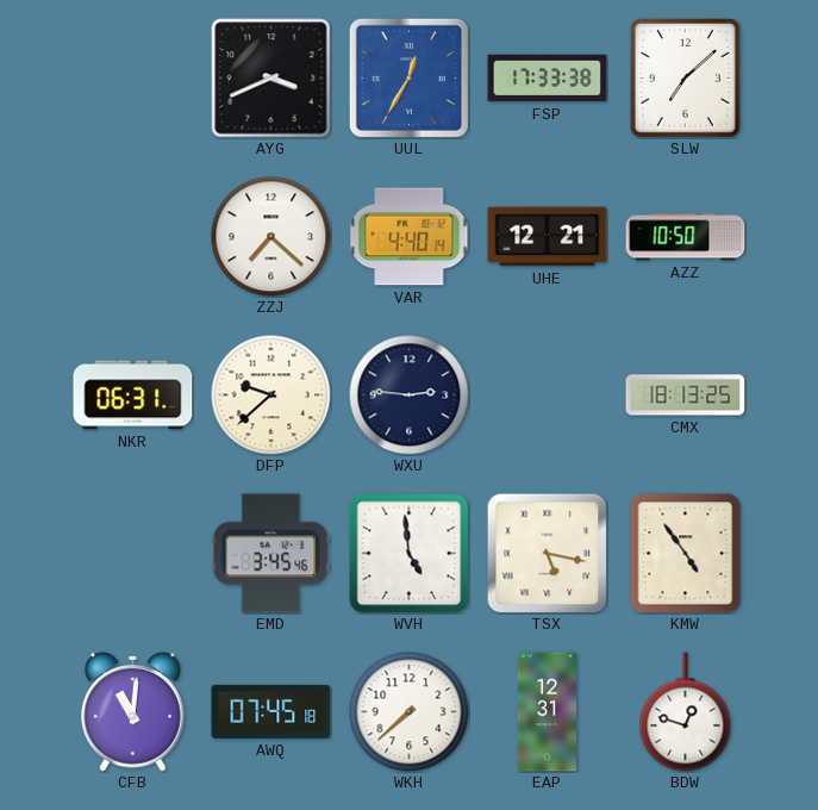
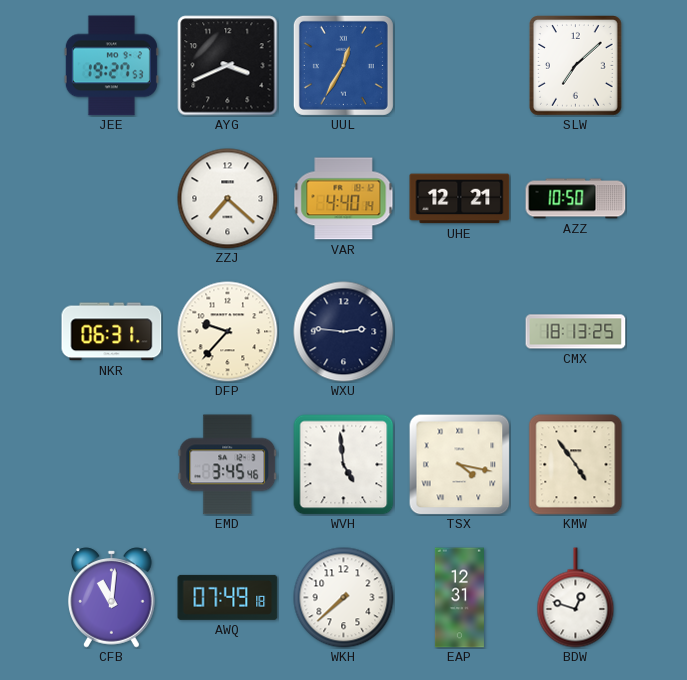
JEE: none -> 19:27 (111, 66)
FSP: 17:33 -> none (548, 79)
DFP: 9:38 -> 9:37 (228, 332)
TSX: 5:17 -> 4:17 (459, 464)
AWQ: 07:45 -> 07:49 (228, 597)
